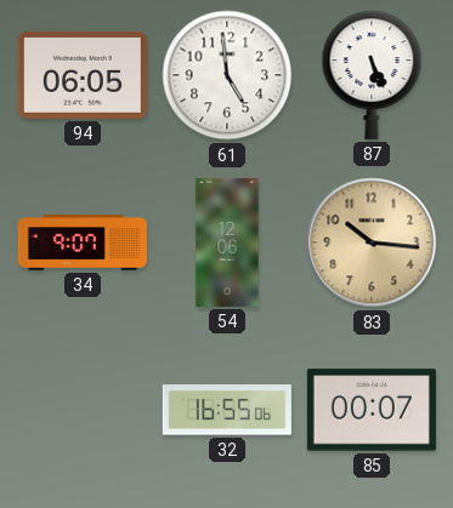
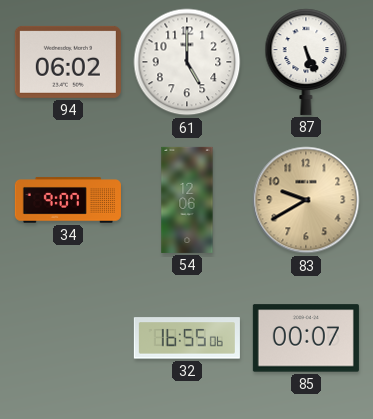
94: 06:05 -> 06:02 (68, 62)
61: 4:59 -> 5:00 (187, 62)
83: 10:16 -> 9:40 (306, 200)
